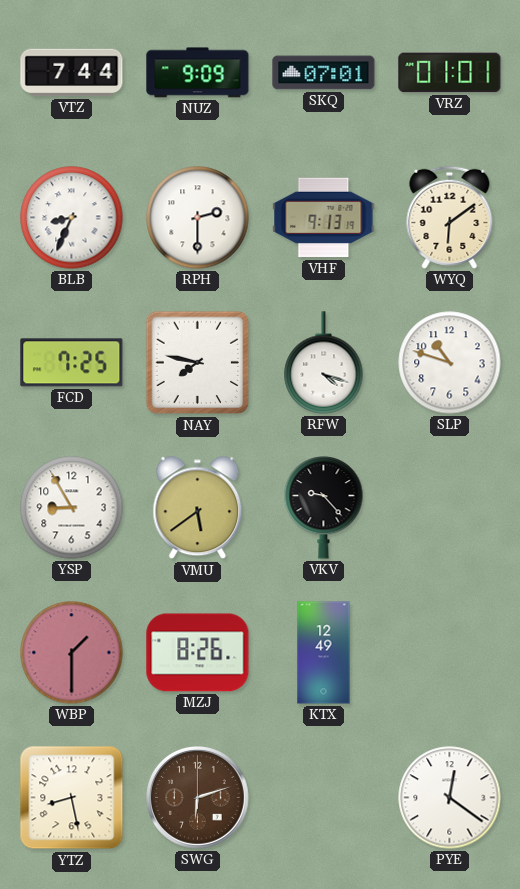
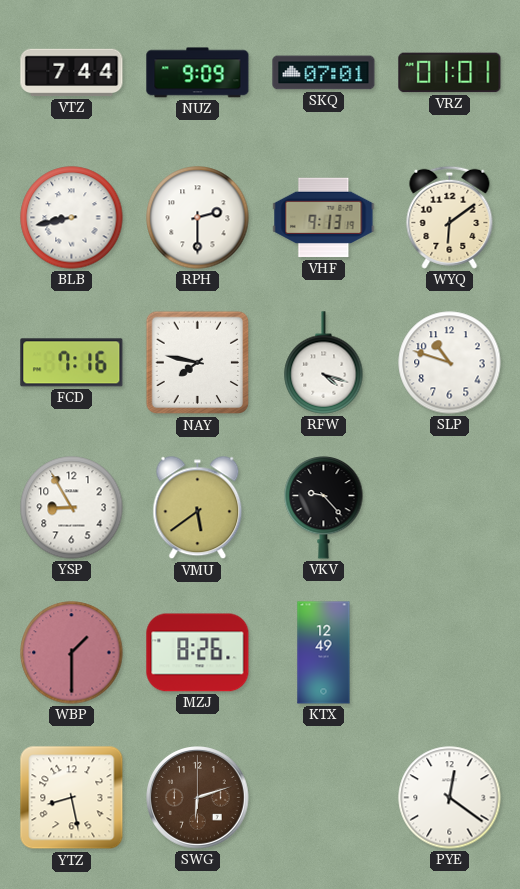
BLB: 8:34 -> 8:43 (72, 218)
FCD: 7:25 -> 7:16 (72, 363)
